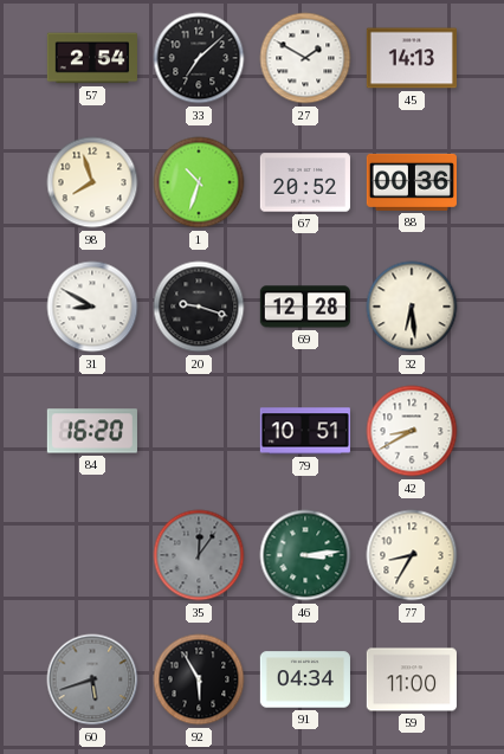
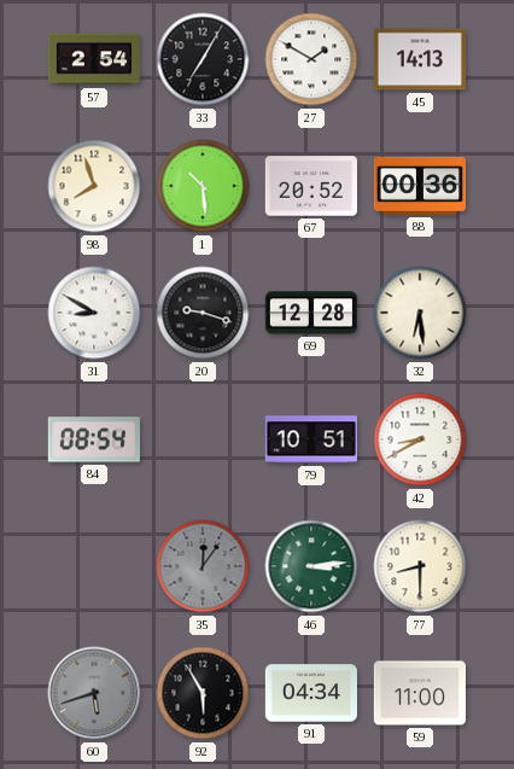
33: 7:08 -> 7:05 (203, 59)
1: 10:33 -> 10:29 (203, 186)
84: 16:20 -> 08:54 (94, 439)
77: 8:35 -> 8:30 (420, 566)
